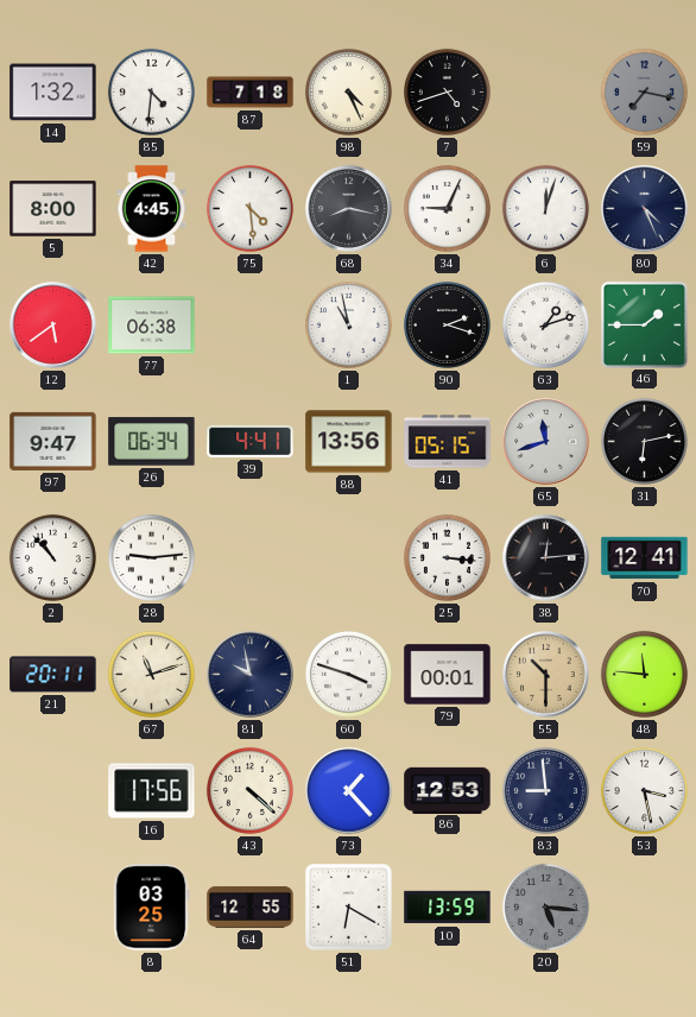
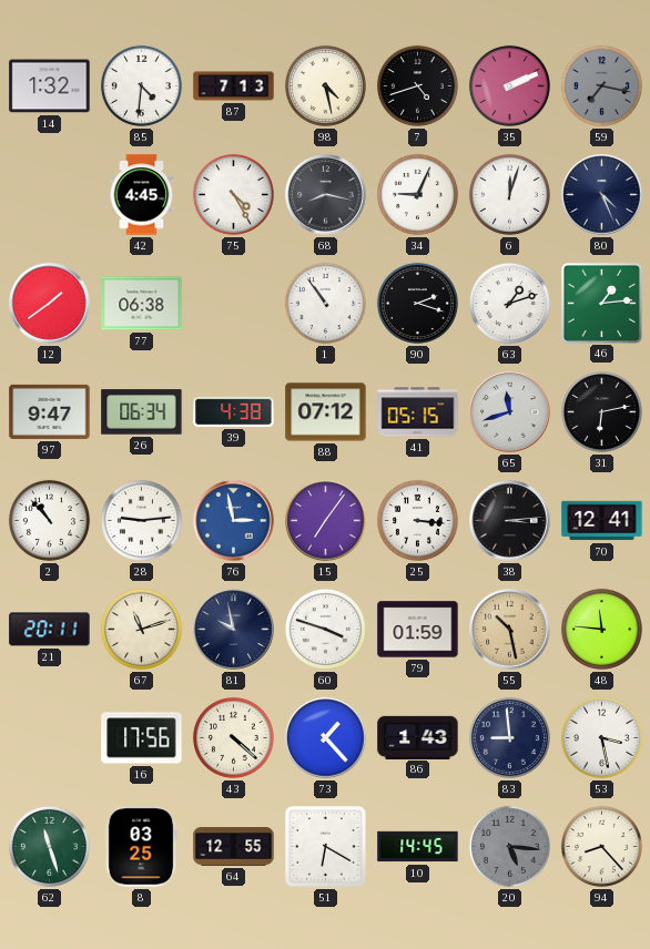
87: 7:18 -> 7:13 (234, 86)
98: 4:26 -> 4:28 (325, 85)
35: none -> 2:11 (509, 85)
5: 8:00 -> none (53, 209)
75: 4:29 -> 4:25 (233, 194)
12: 5:39 -> 1:39 (50, 304)
1: 10:58 -> 10:54 (325, 303)
46: 1:45 -> 1:14 (601, 303)
39: 4:41 -> 4:38 (234, 411)
88: 13:56 -> 07:12 (326, 412)
76: none -> 2:58 (234, 521)
15: none -> 7:06 (326, 521)
38: 12:14 -> 3:14 (510, 521)
79: 00:01 -> 01:59 (418, 630)
55: 10:30 -> 10:28 (510, 630)
86: 12:53 -> 1:43 (418, 737)
62: none -> 11:27 (49, 846)
10: 13:59 -> 14:45 (418, 847)
94: none -> 8:23 (601, 846)
